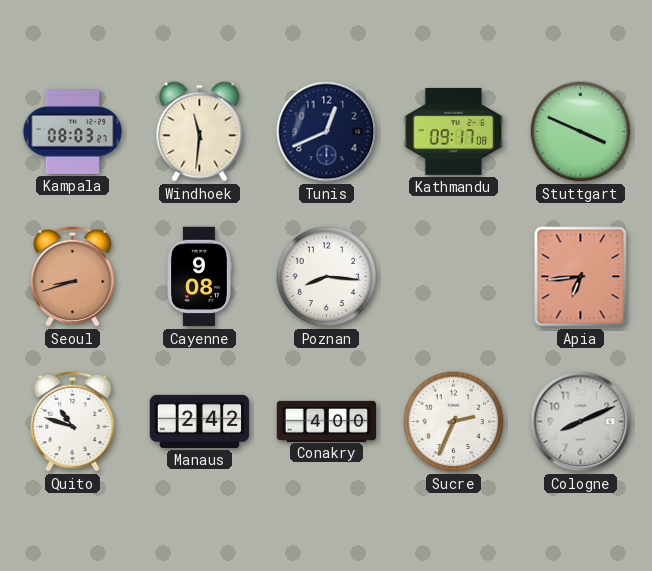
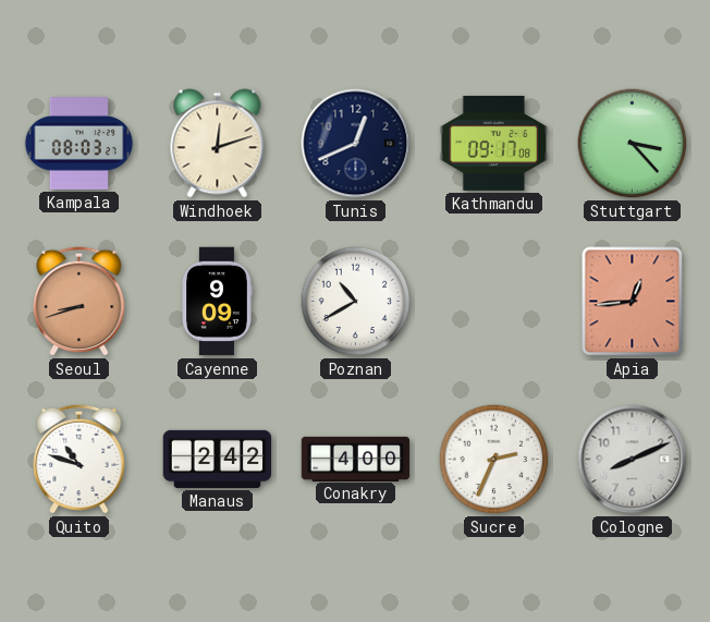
Windhoek: 11:31 -> 12:12 (218, 144)
Stuttgart: 3:49 -> 3:23 (633, 144)
Cayenne: 9:08 -> 9:09 (217, 302)
Poznan: 8:16 -> 10:40 (356, 302)
Apia: 6:44 -> 12:44 (633, 302)
